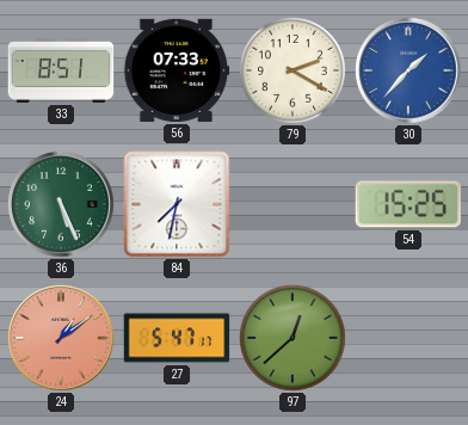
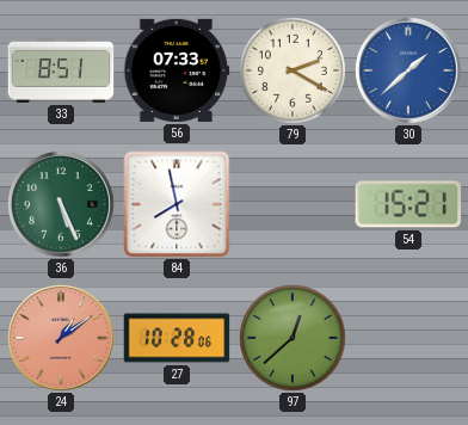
30: 1:37 -> 1:38 (410, 72)
84: 7:32 -> 7:58 (177, 204)
54: 15:25 -> 15:21 (407, 204)
27: 5:47 -> 10:28 (177, 338)
